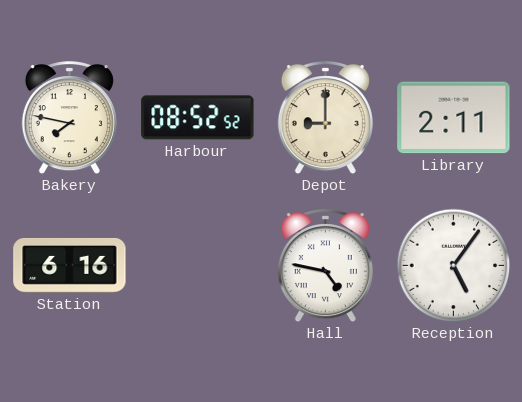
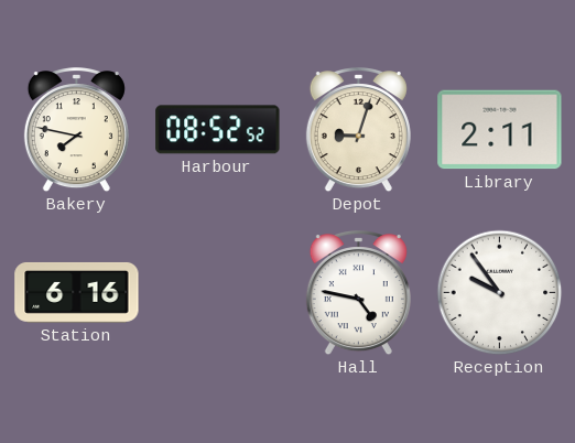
Depot: 9:00 -> 9:03 (358, 131)
Reception: 5:06 -> 9:54 (500, 293)
